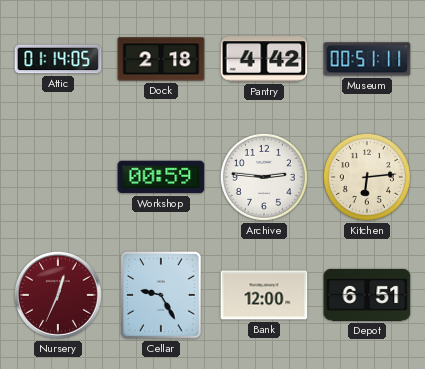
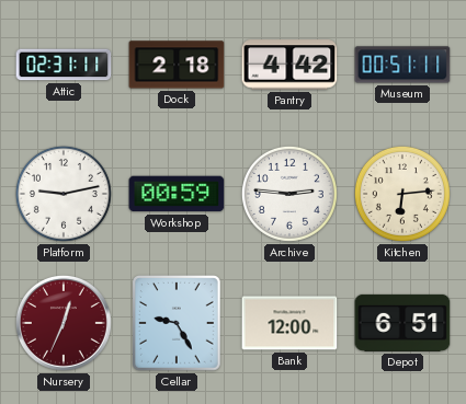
Attic: 01:14 -> 02:31 (64, 65)
Platform: none -> 9:13 (64, 194)
